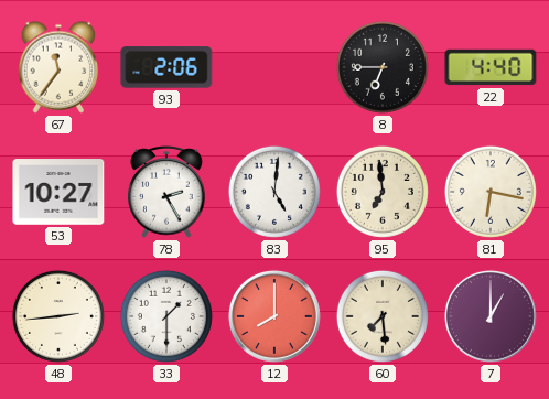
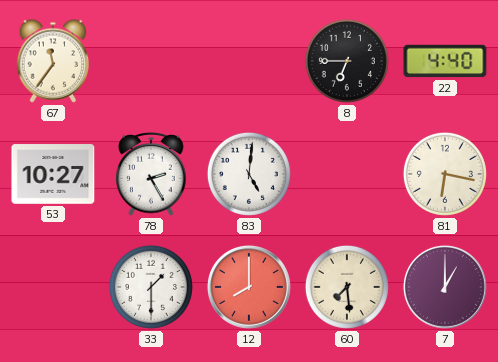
93: 2:06 -> none (166, 67)
95: 6:59 -> none (383, 192)
48: 2:44 -> none (58, 316)
